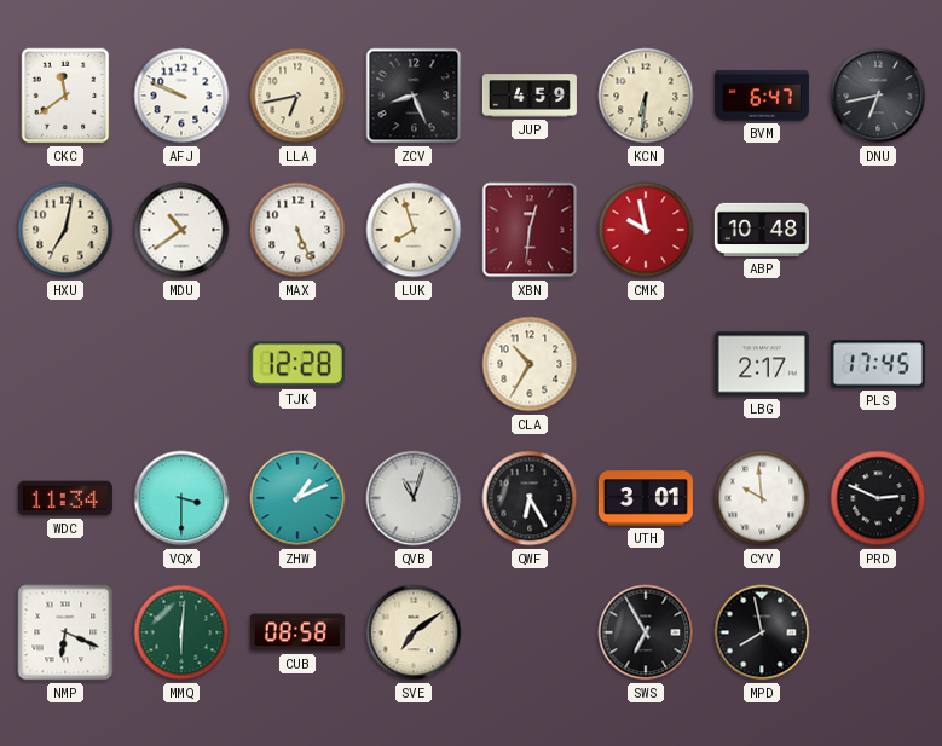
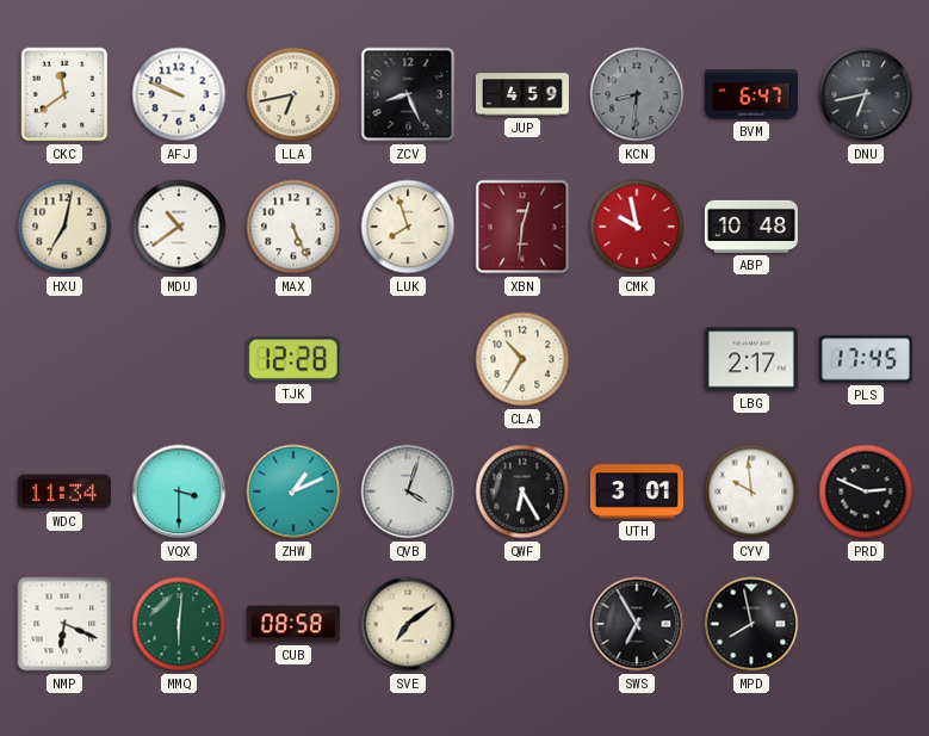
KCN: 6:31 -> 8:31 (637, 94)
KCN dial: cream -> grey (637, 94)
QVB: 11:03 -> 4:03 (408, 491)
